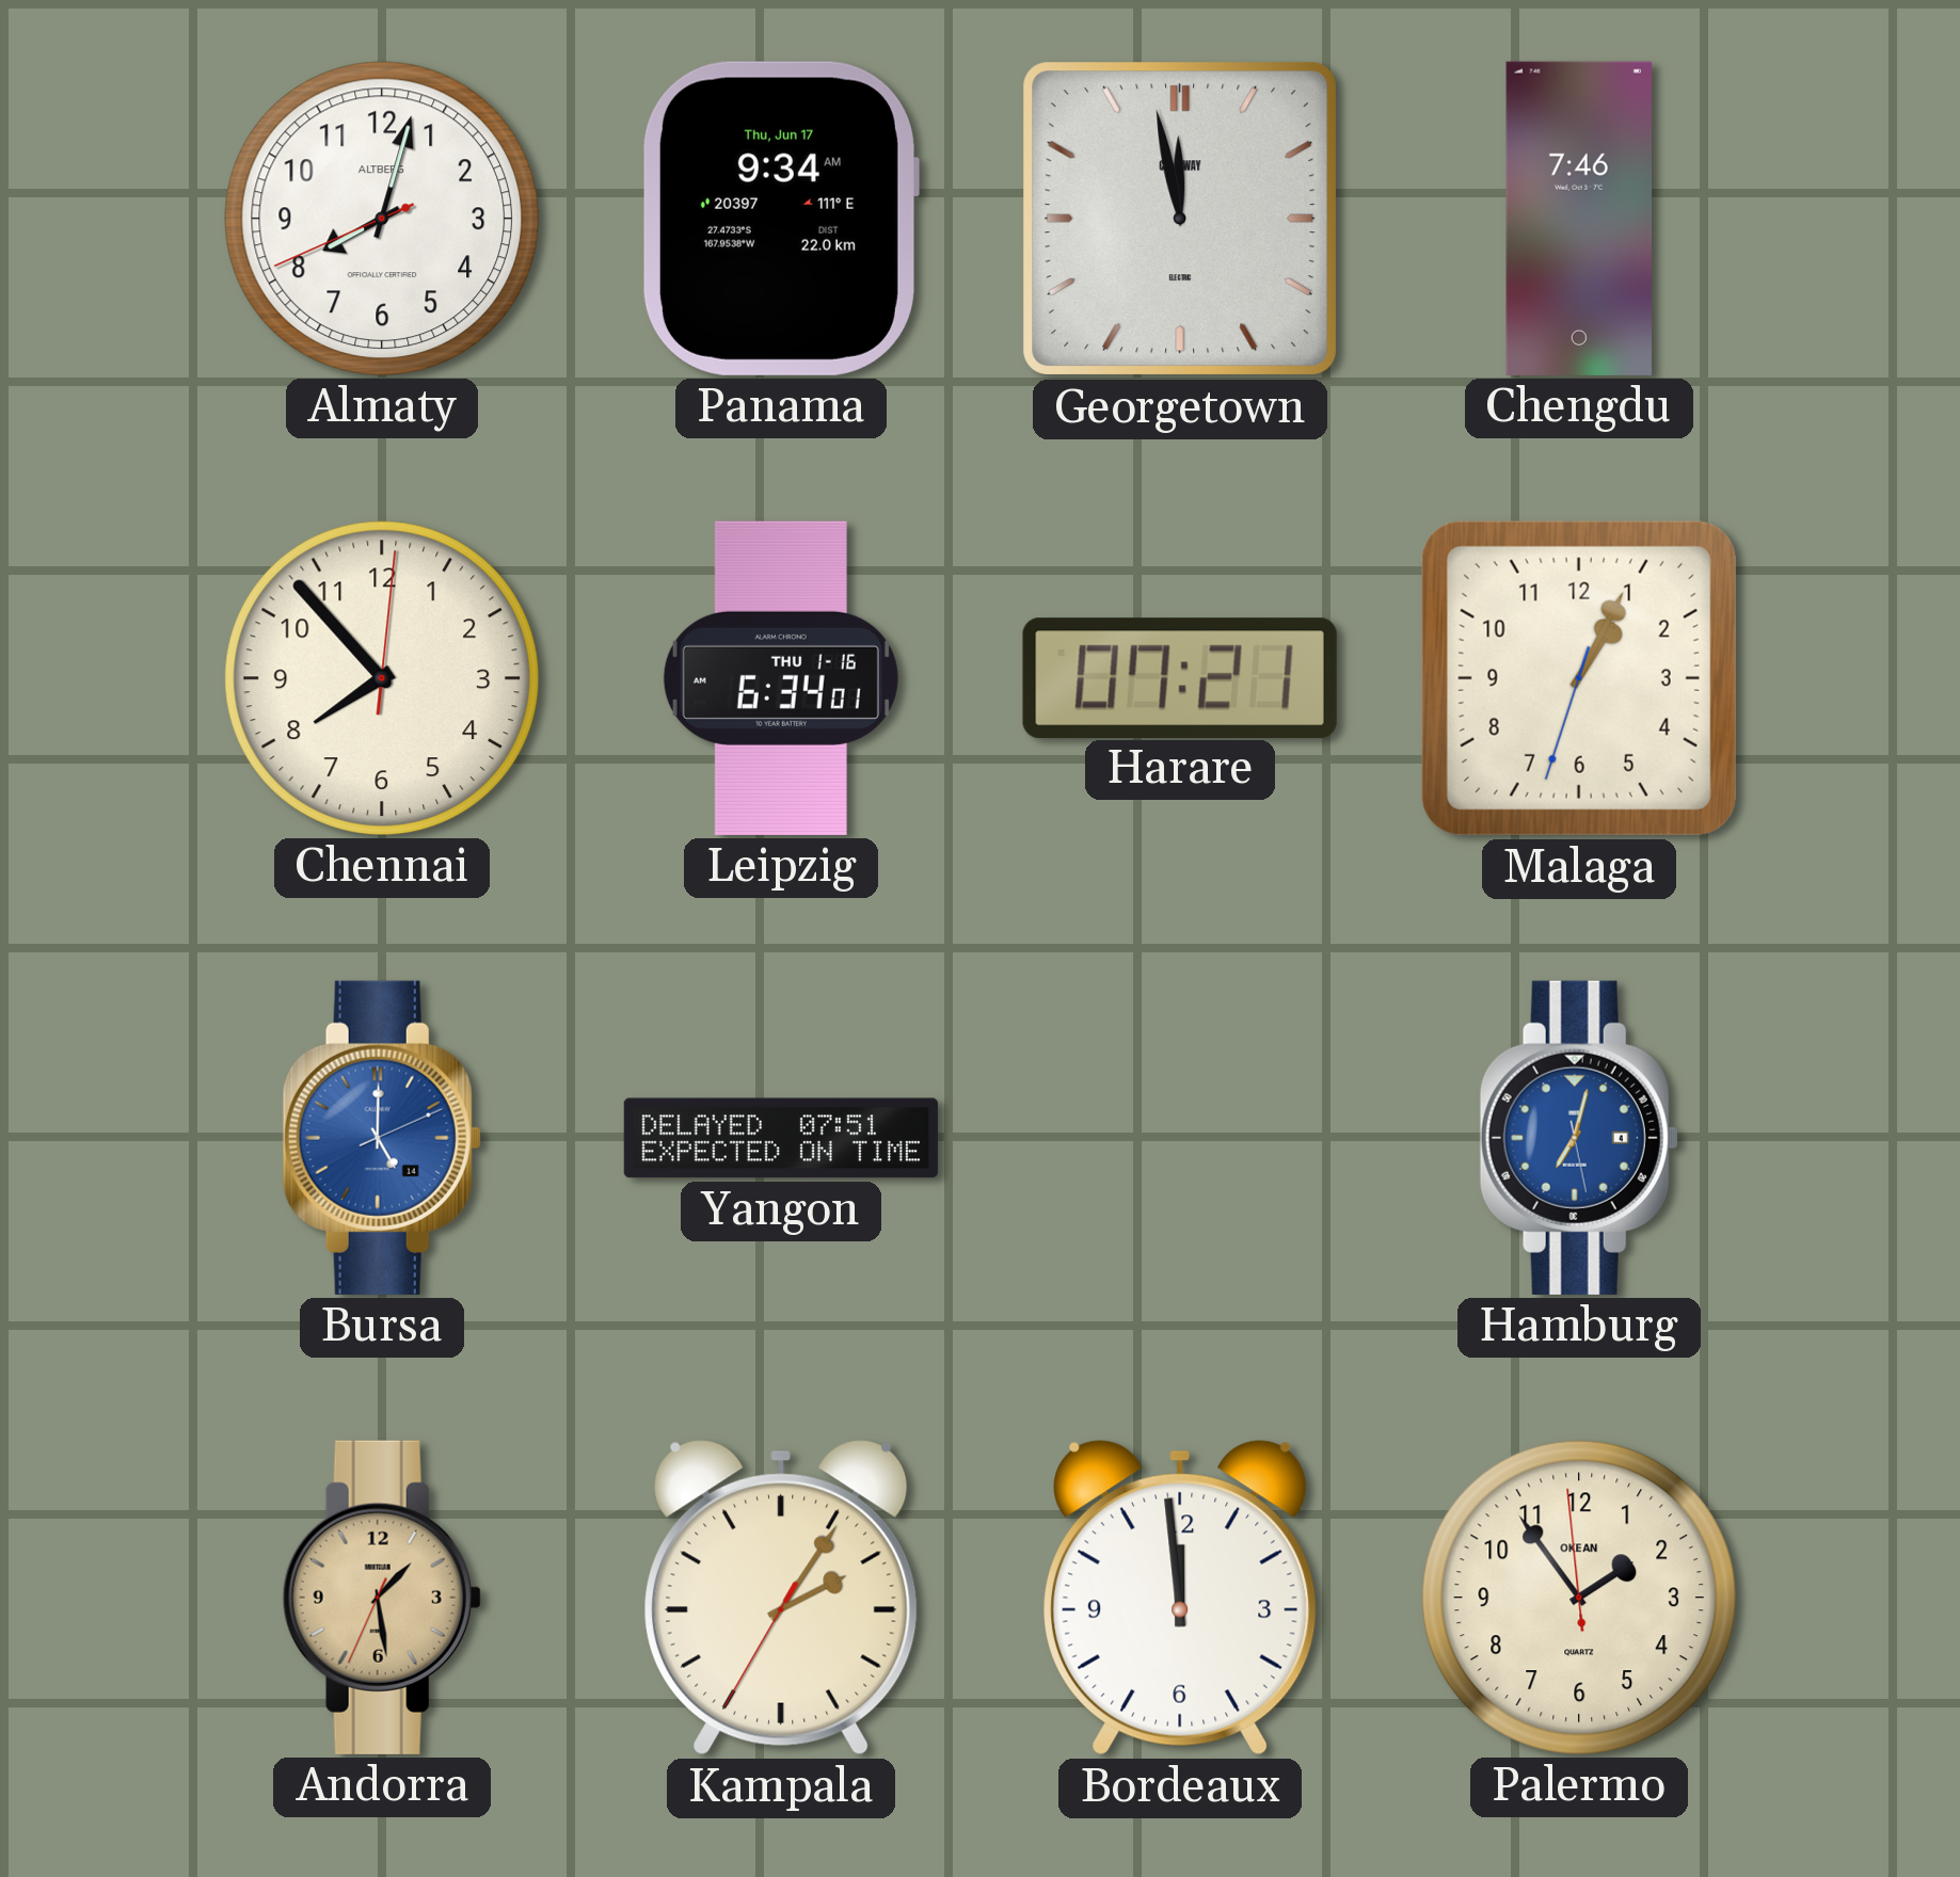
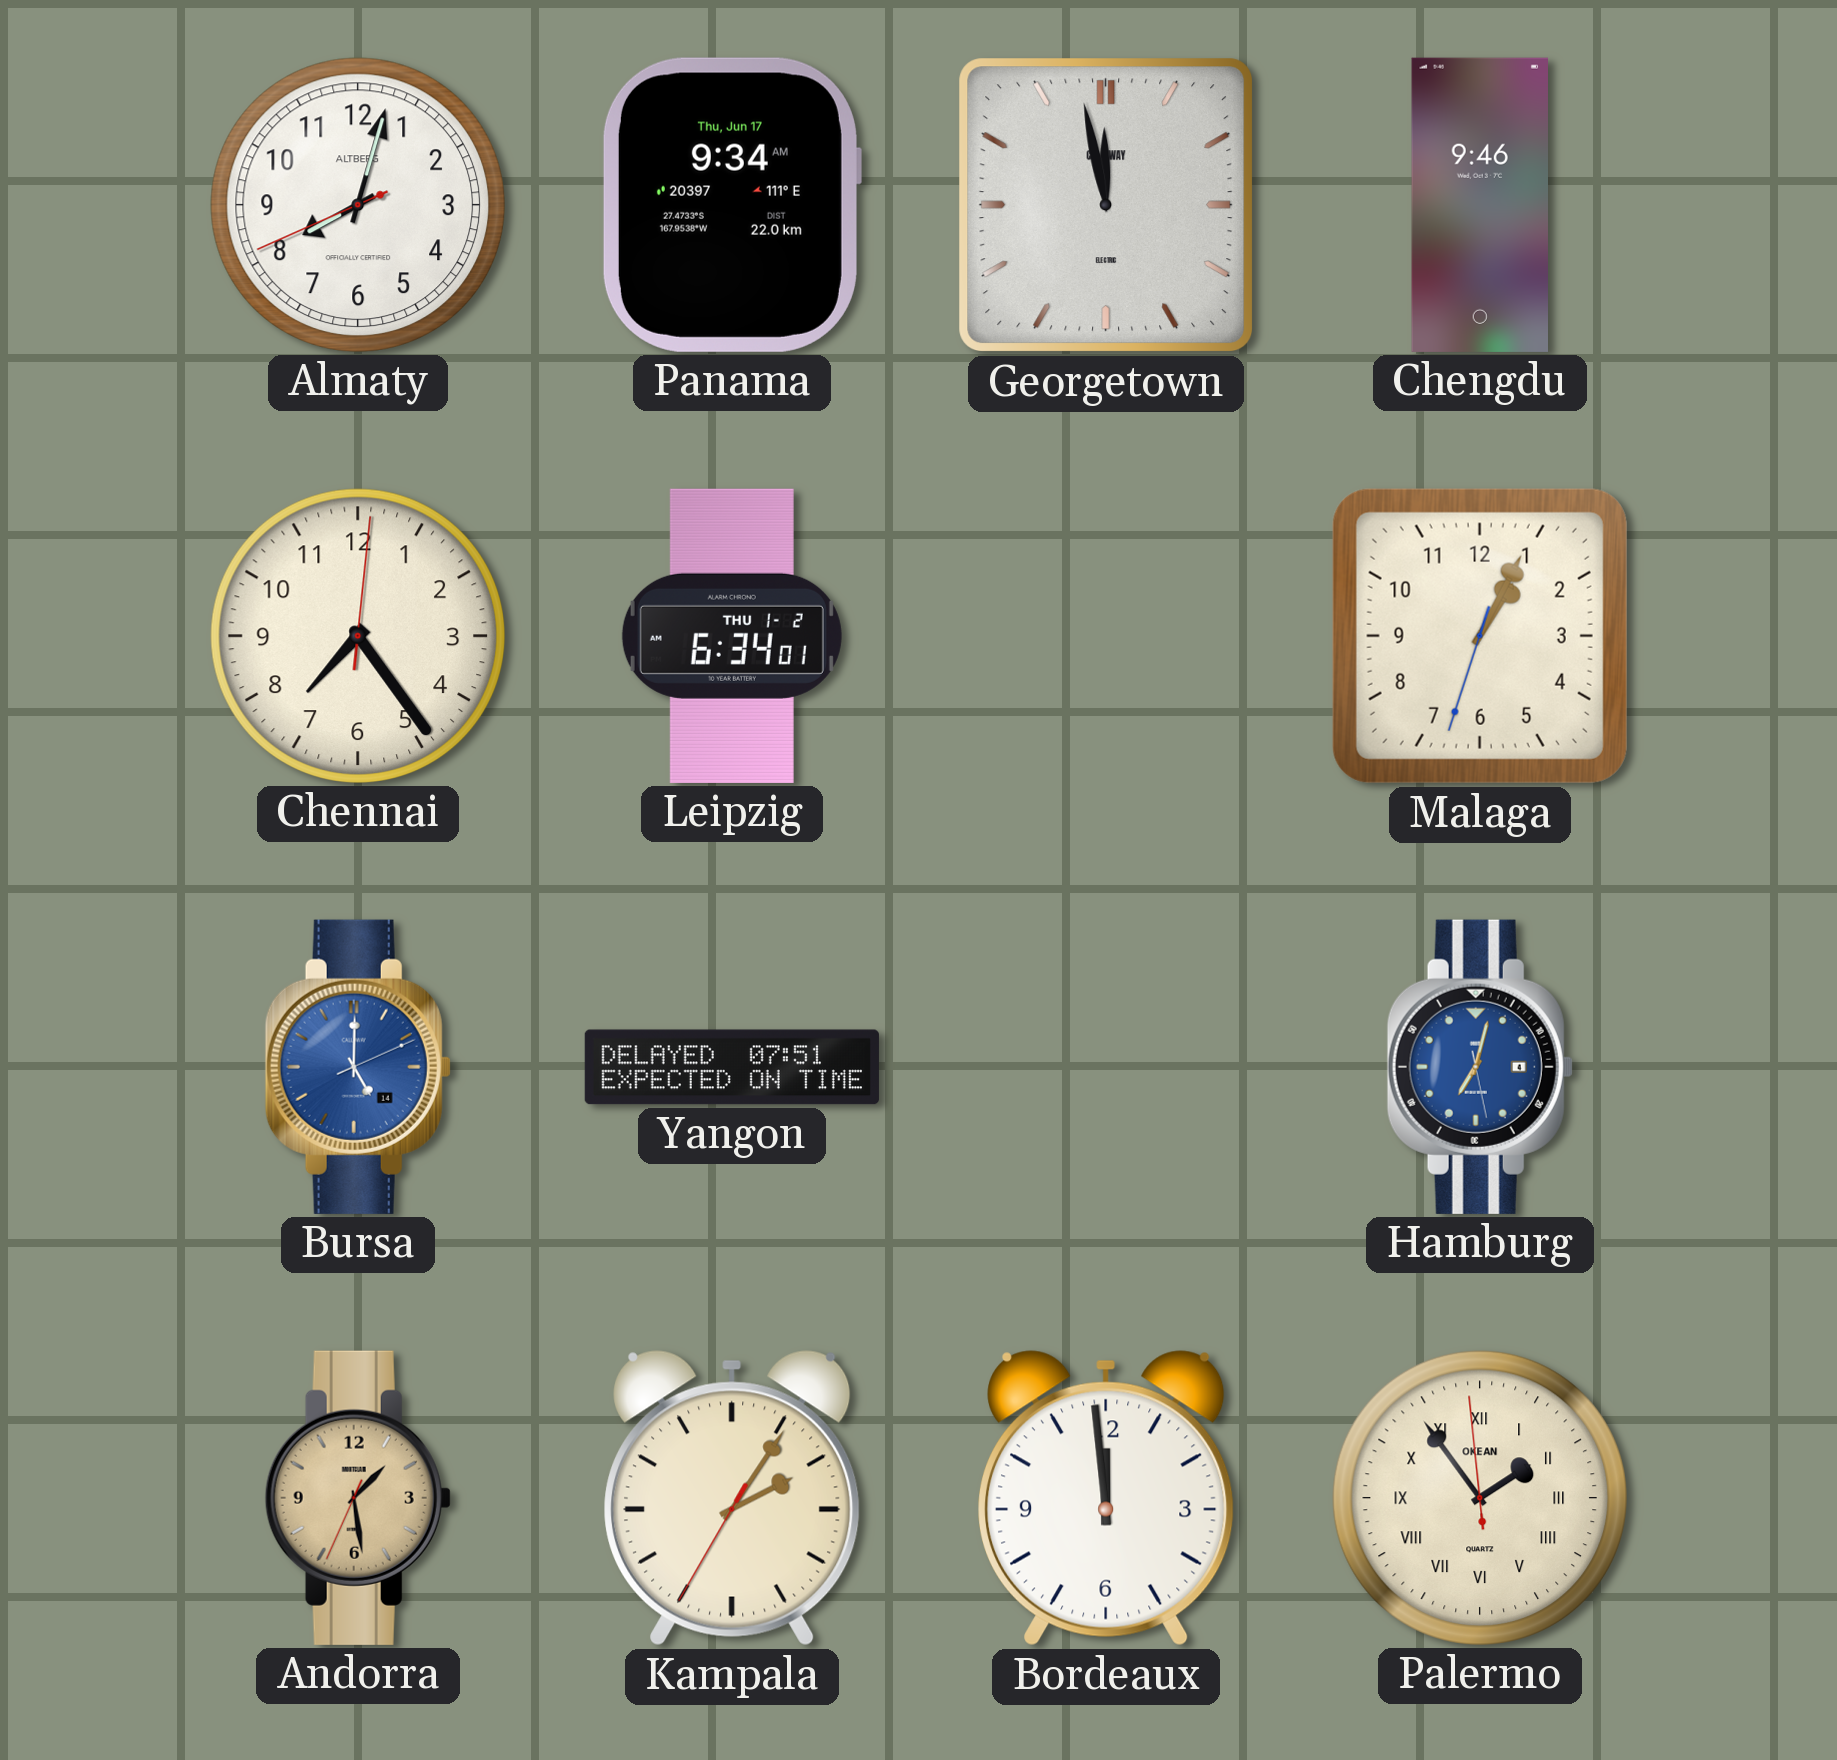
Chengdu: 7:46 -> 9:46 (1479, 205)
Chennai: 7:53 -> 7:24 (358, 636)
Leipzig date: THU 1-16 -> THU 1-2 (732, 636)
Harare: 07:21 -> none (1180, 677)
Palermo numerals: Arabic -> Roman (1480, 1498)
